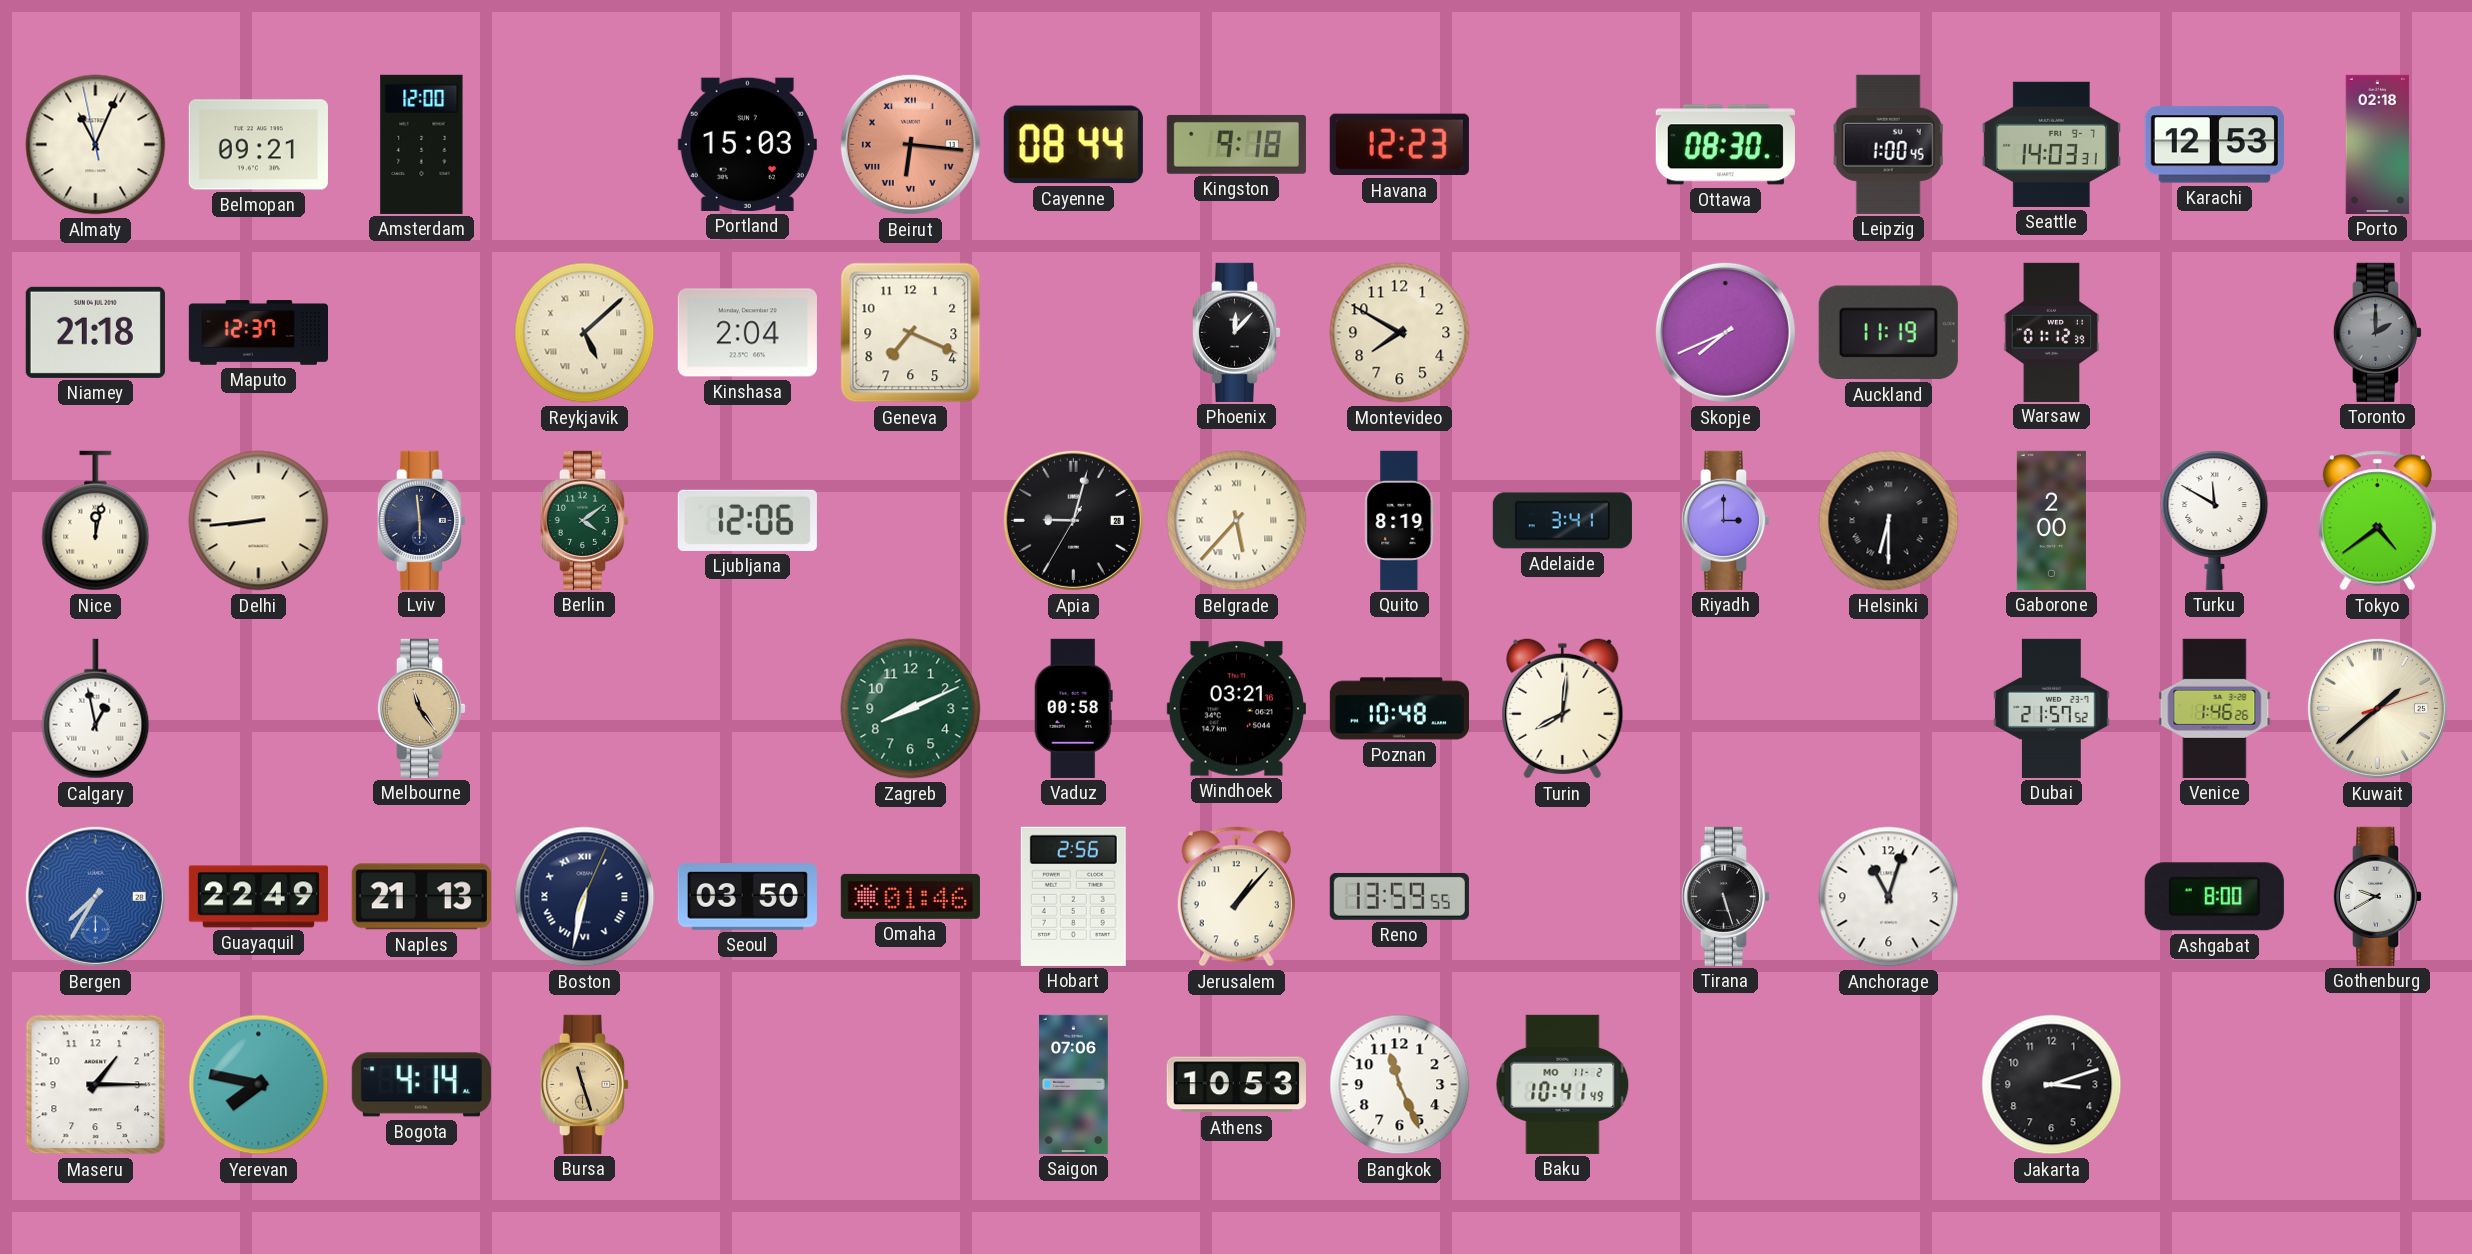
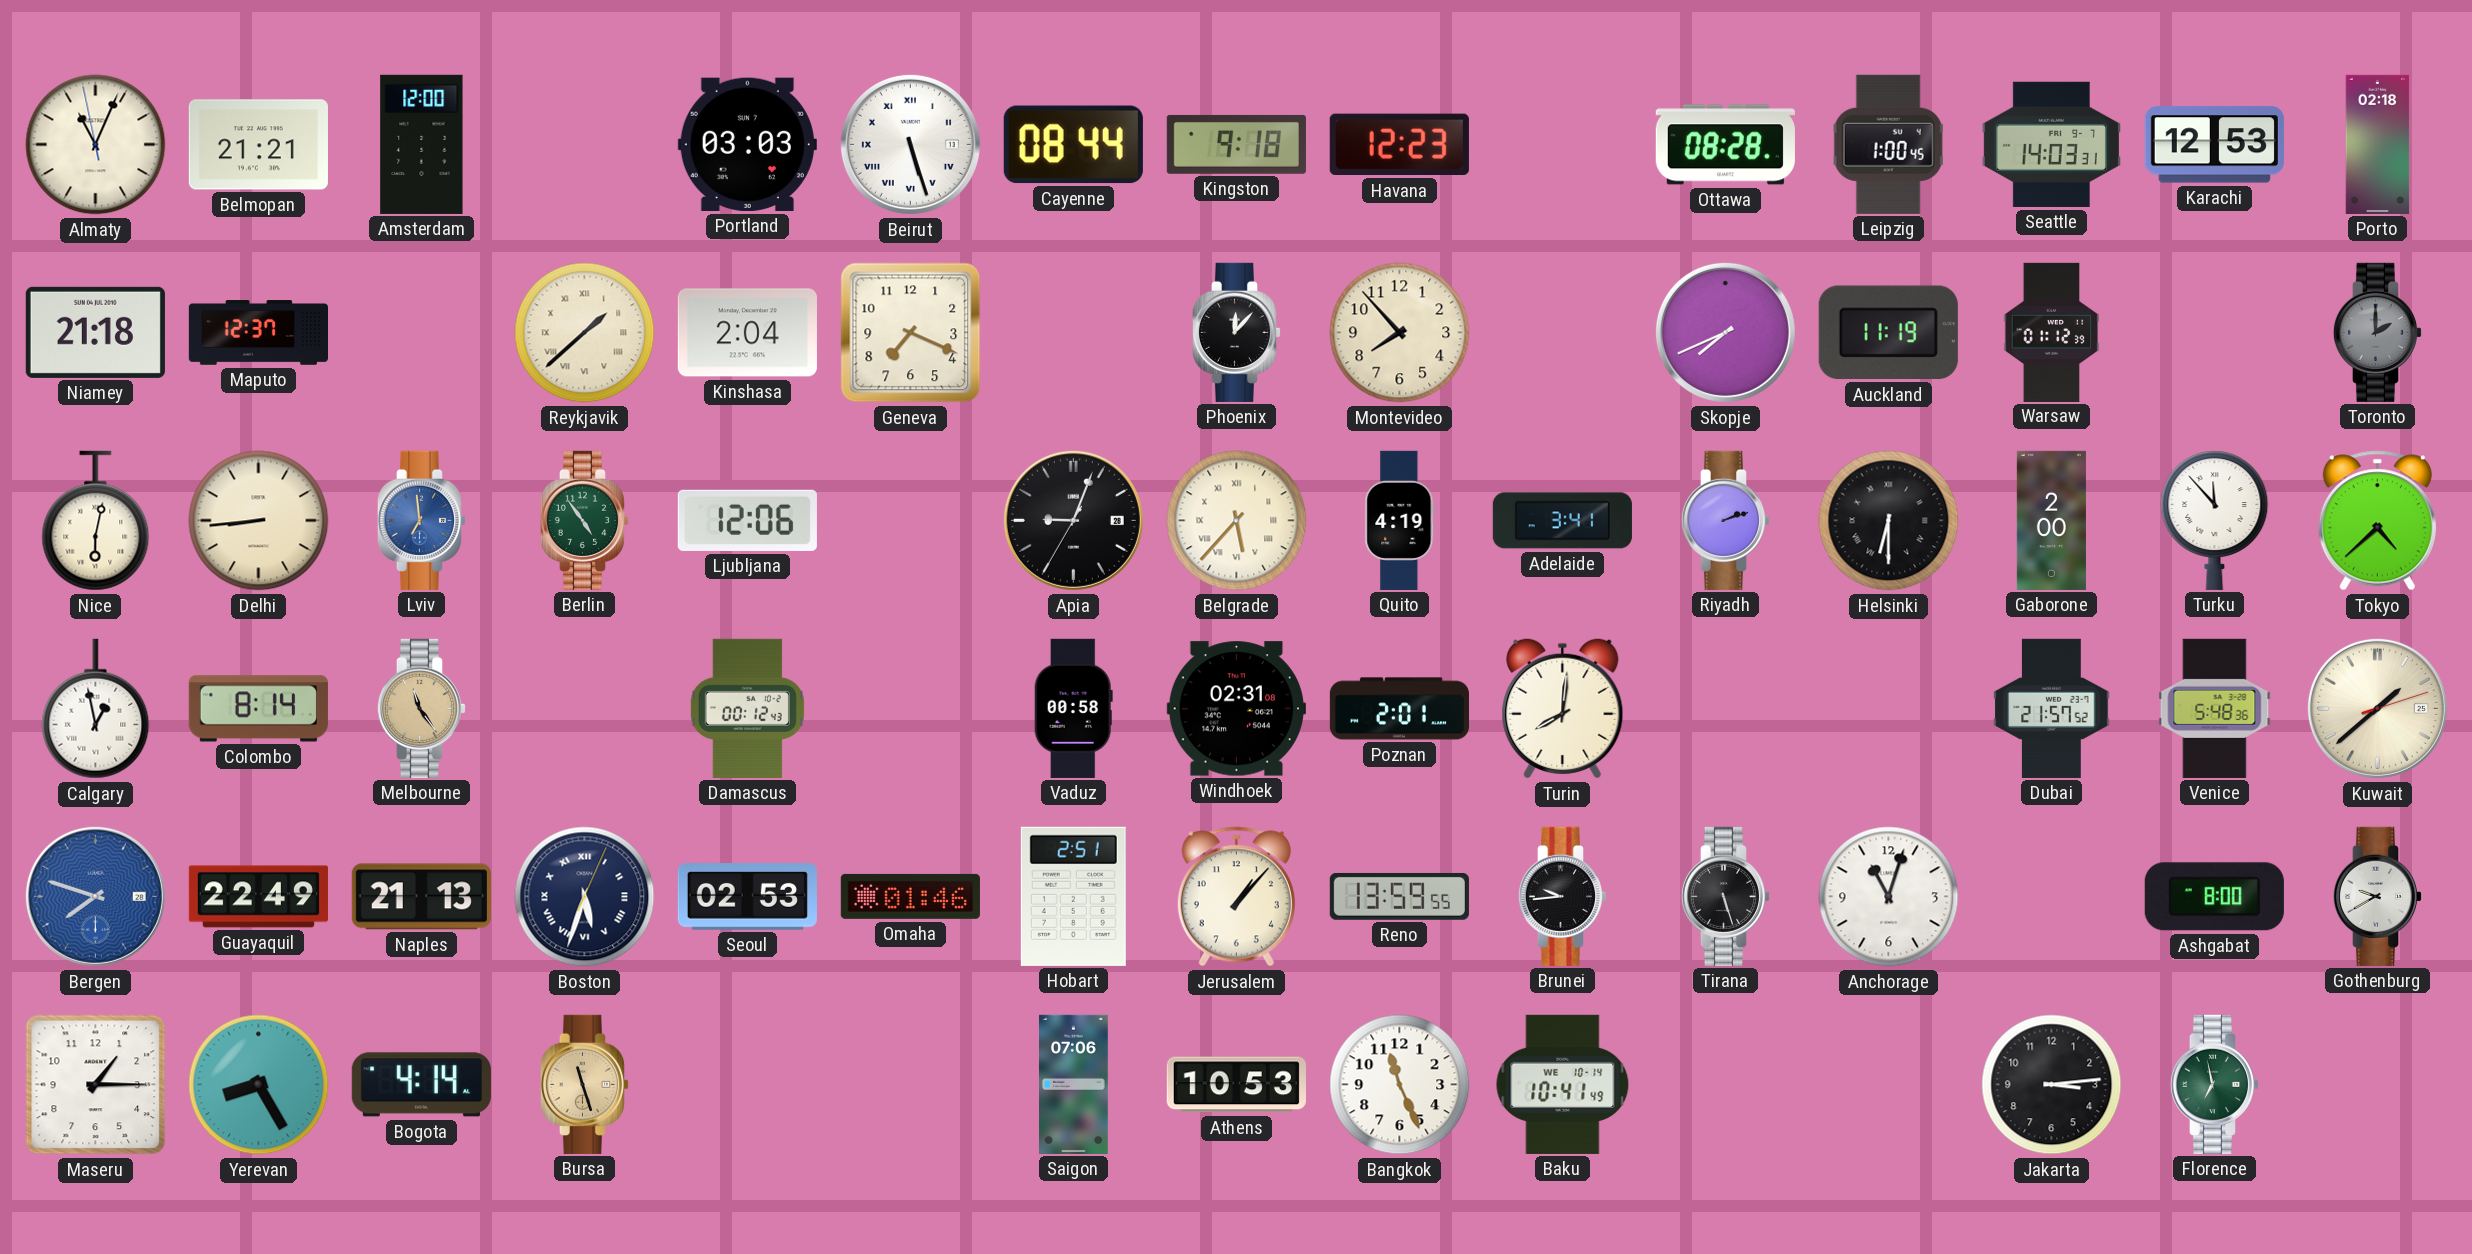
Belmopan: 09:21 -> 21:21 (258, 145)
Portland: 15:03 -> 03:03 (747, 144)
Beirut: 6:16 -> 5:27 (910, 144)
Beirut dial: salmon -> white (910, 144)
Ottawa: 08:30 -> 08:28 (1725, 145)
Reykjavik: 5:08 -> 1:38 (585, 333)
Montevideo: 7:50 -> 7:53 (1400, 333)
Nice: 12:02 -> 6:02 (96, 521)
Lviv: 5:59 -> 6:59 (422, 520)
Lviv dial: navy -> blue (422, 520)
Berlin: 4:09 -> 4:54 (585, 520)
Apia: 9:02 -> 9:03 (1073, 520)
Quito: 8:19 -> 4:19 (1400, 520)
Riyadh: 3:00 -> 2:12 (1726, 520)
Turku: 11:50 -> 11:53 (2215, 520)
Tokyo: 4:39 -> 4:38 (2377, 521)
Colombo: none -> 8:14 (258, 709)
Damascus: none -> 00:12 (747, 708)
Zagreb: 8:11 -> none (911, 709)
Windhoek: 03:21 -> 02:31 (1236, 709)
Poznan: 10:48 -> 2:01 (1399, 709)
Venice: 1:46 -> 5:48 (2215, 708)
Bergen: 7:35 -> 7:48 (95, 896)
Boston: 6:32 -> 5:33 (585, 897)
Seoul: 03:50 -> 02:53 (747, 897)
Hobart: 2:56 -> 2:51 (1073, 896)
Brunei: none -> 9:44 (1563, 896)
Yerevan: 7:47 -> 8:25 (259, 1085)
Baku date: MO 11-2 -> WE 10-14 (1563, 1084)
Jakarta: 3:12 -> 3:14 (2052, 1085)
Florence: none -> 6:58 (2215, 1084)
